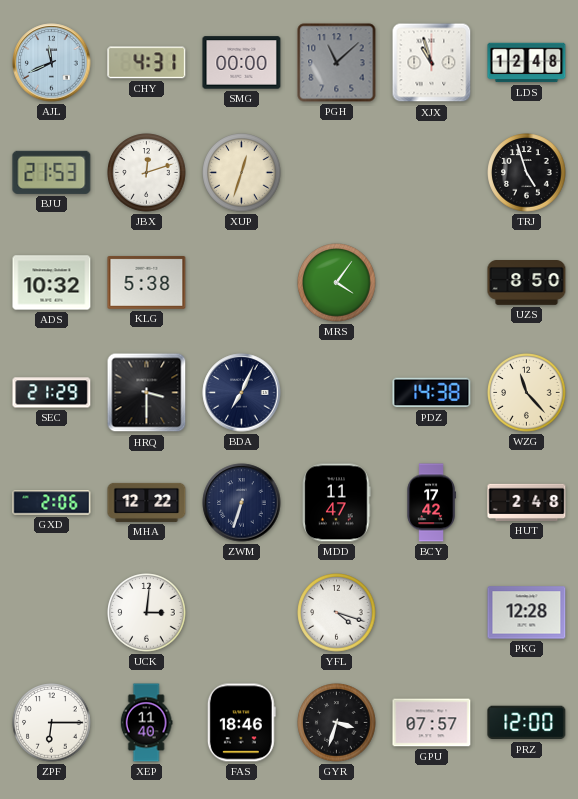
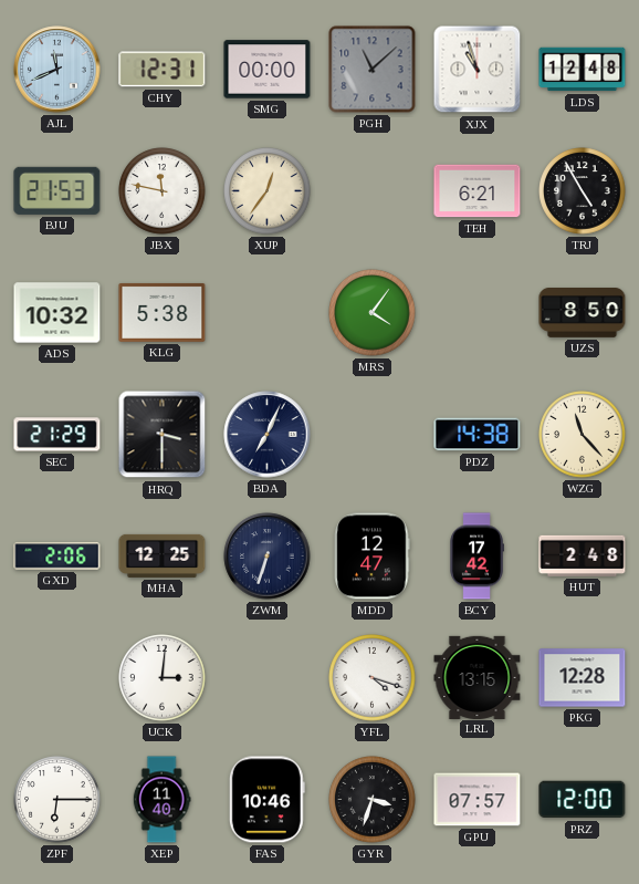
CHY: 4:31 -> 12:31 (163, 70)
JBX: 12:12 -> 11:47 (163, 191)
XUP: 12:33 -> 12:36 (268, 191)
TEH: none -> 6:21 (478, 191)
TRJ: 4:57 -> 4:55 (583, 191)
MHA: 12:22 -> 12:25 (163, 555)
MDD: 11:47 -> 12:47 (373, 557)
LRL: none -> 13:15 (478, 677)
FAS: 18:46 -> 10:46 (266, 800)
